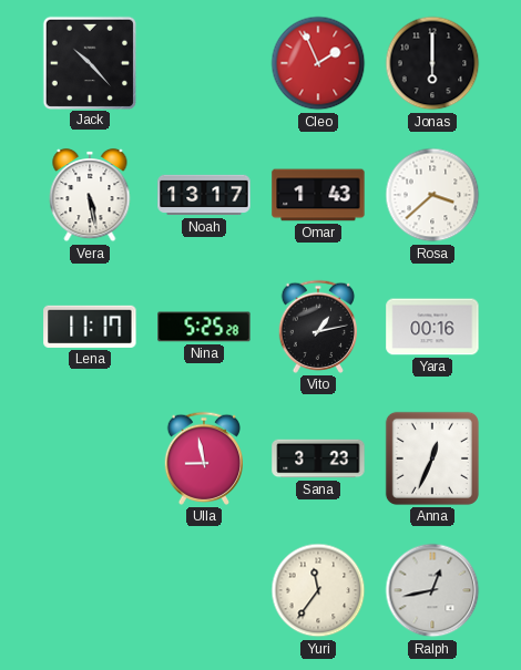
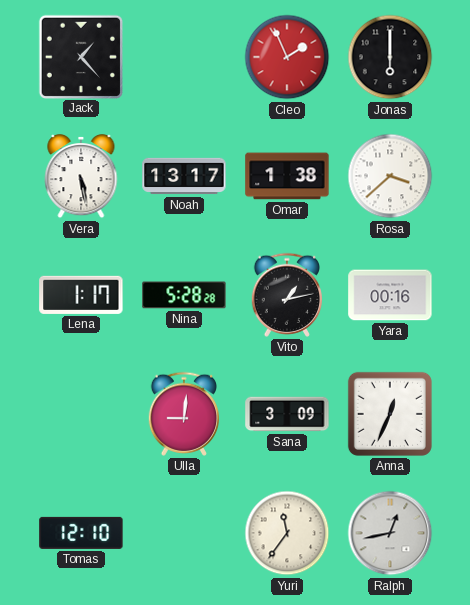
Jack: 10:23 -> 1:23 (80, 56)
Omar: 1:43 -> 1:38 (287, 176)
Lena: 11:17 -> 1:17 (81, 295)
Nina: 5:25 -> 5:28 (184, 295)
Ulla: 8:58 -> 9:01 (183, 414)
Sana: 3:23 -> 3:09 (287, 414)
Tomas: none -> 12:10 (81, 533)
